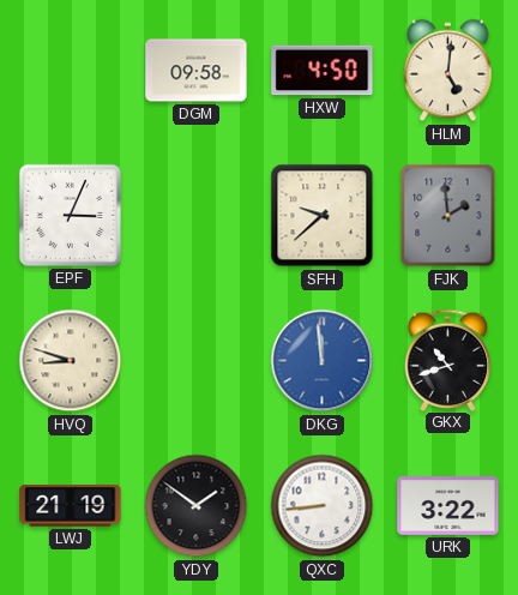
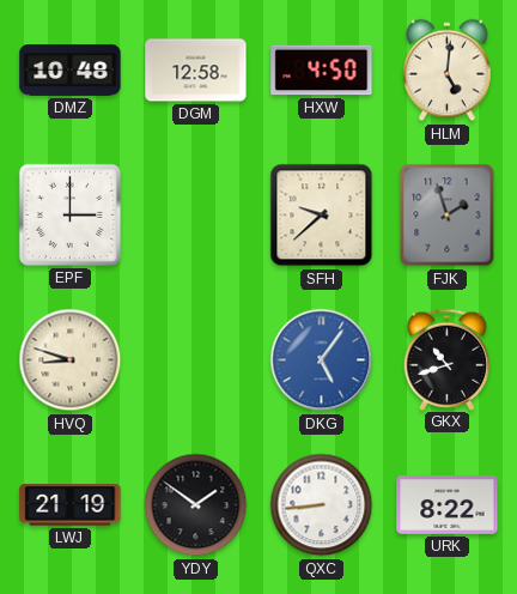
DMZ: none -> 10:48 (71, 71)
DGM: 09:58 -> 12:58 (196, 71)
EPF: 3:04 -> 3:00 (69, 214)
FJK: 1:59 -> 1:57 (448, 216)
DKG: 11:59 -> 5:06 (322, 360)
URK: 3:22 -> 8:22 (448, 505)
